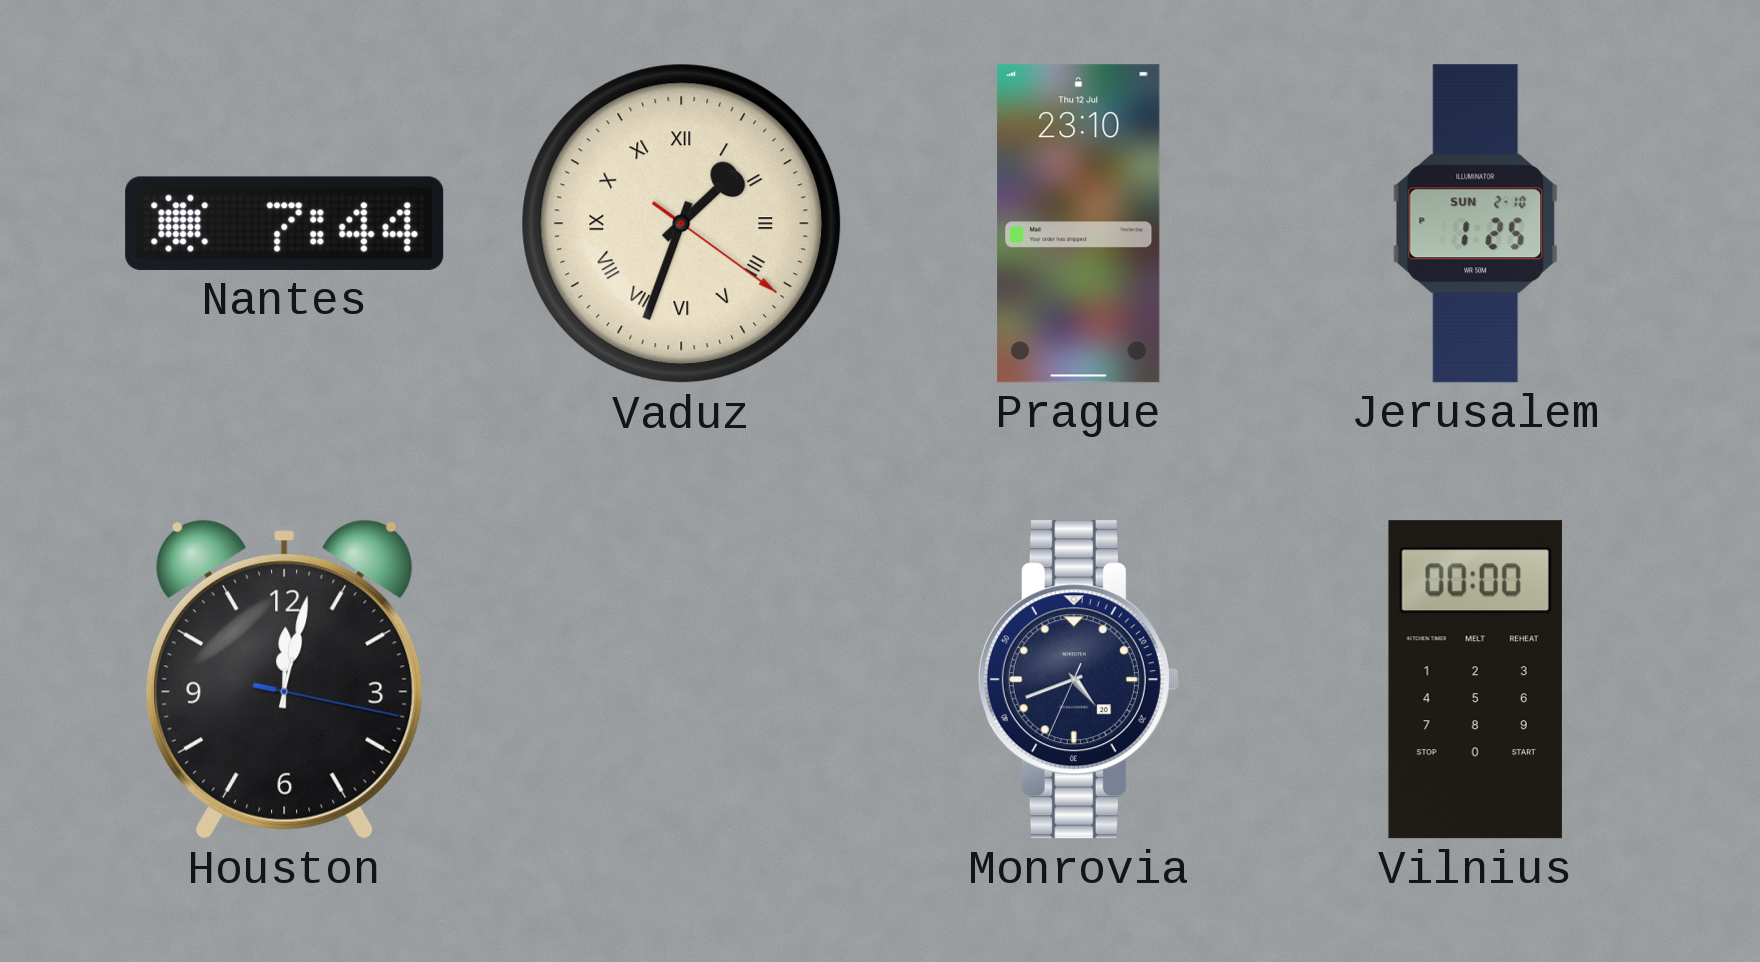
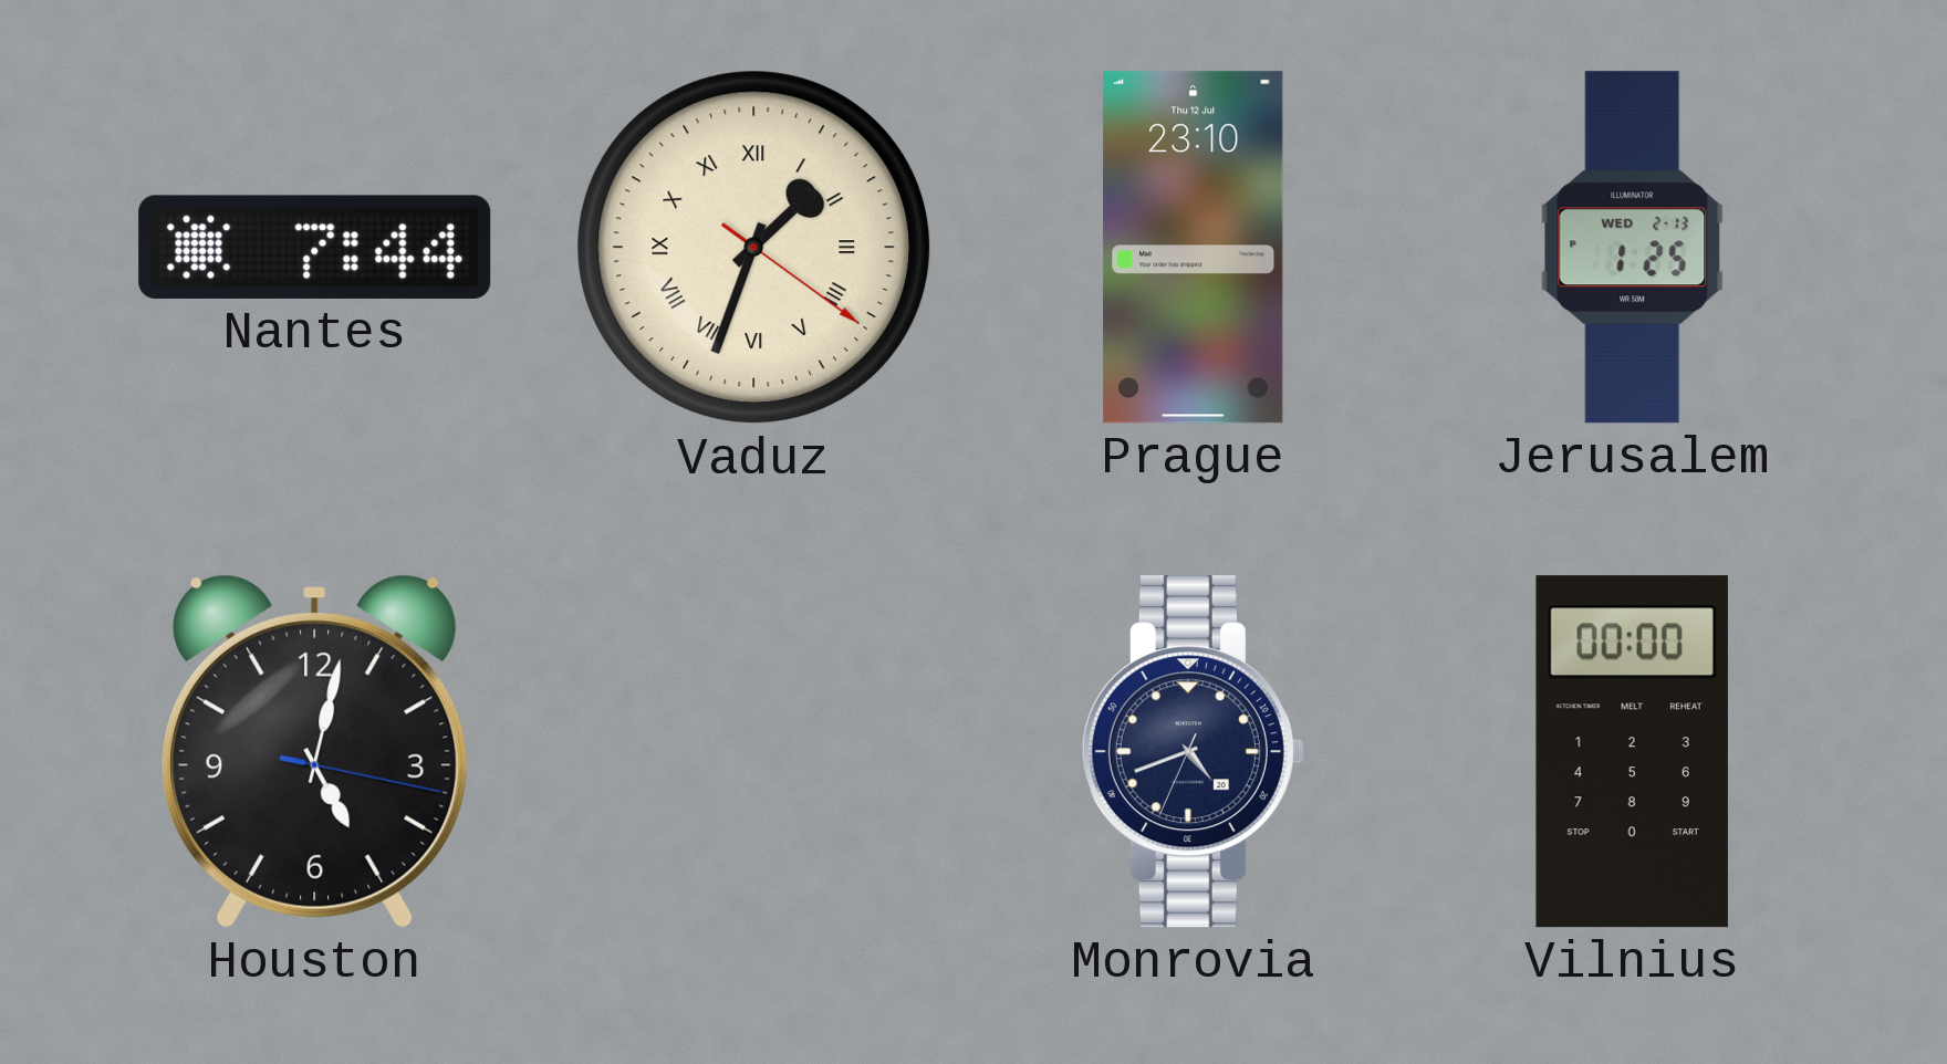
Jerusalem date: SUN 2-10 -> WED 2-13 (1633, 248)
Houston: 12:02 -> 5:02 (314, 751)
